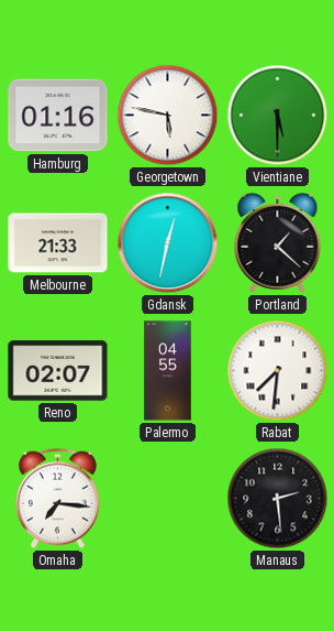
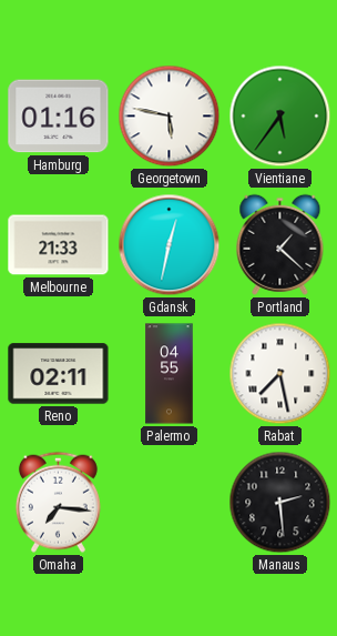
Vientiane: 5:30 -> 5:36 (280, 117)
Reno: 02:07 -> 02:11 (59, 374)
Rabat: 7:31 -> 7:28 (280, 374)
